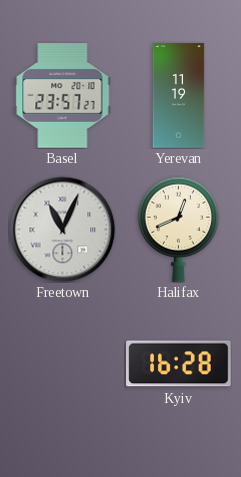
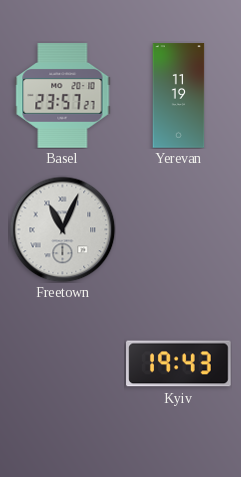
Halifax: 12:41 -> none (178, 229)
Kyiv: 16:28 -> 19:43 (179, 364)
